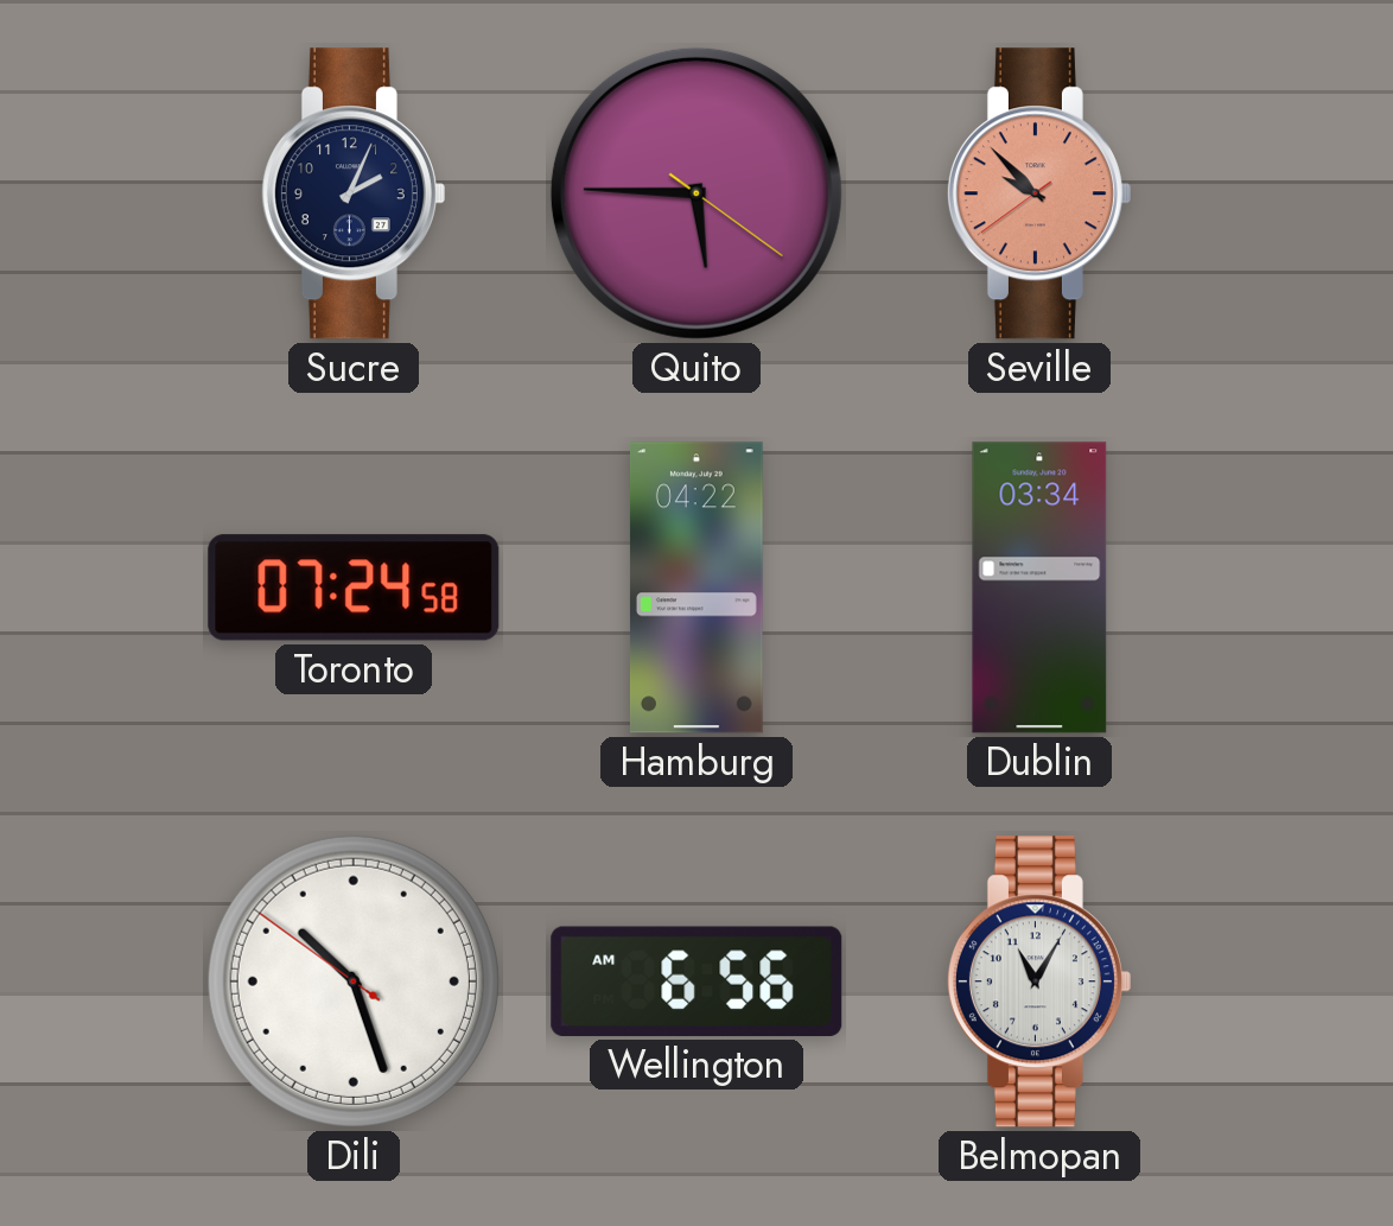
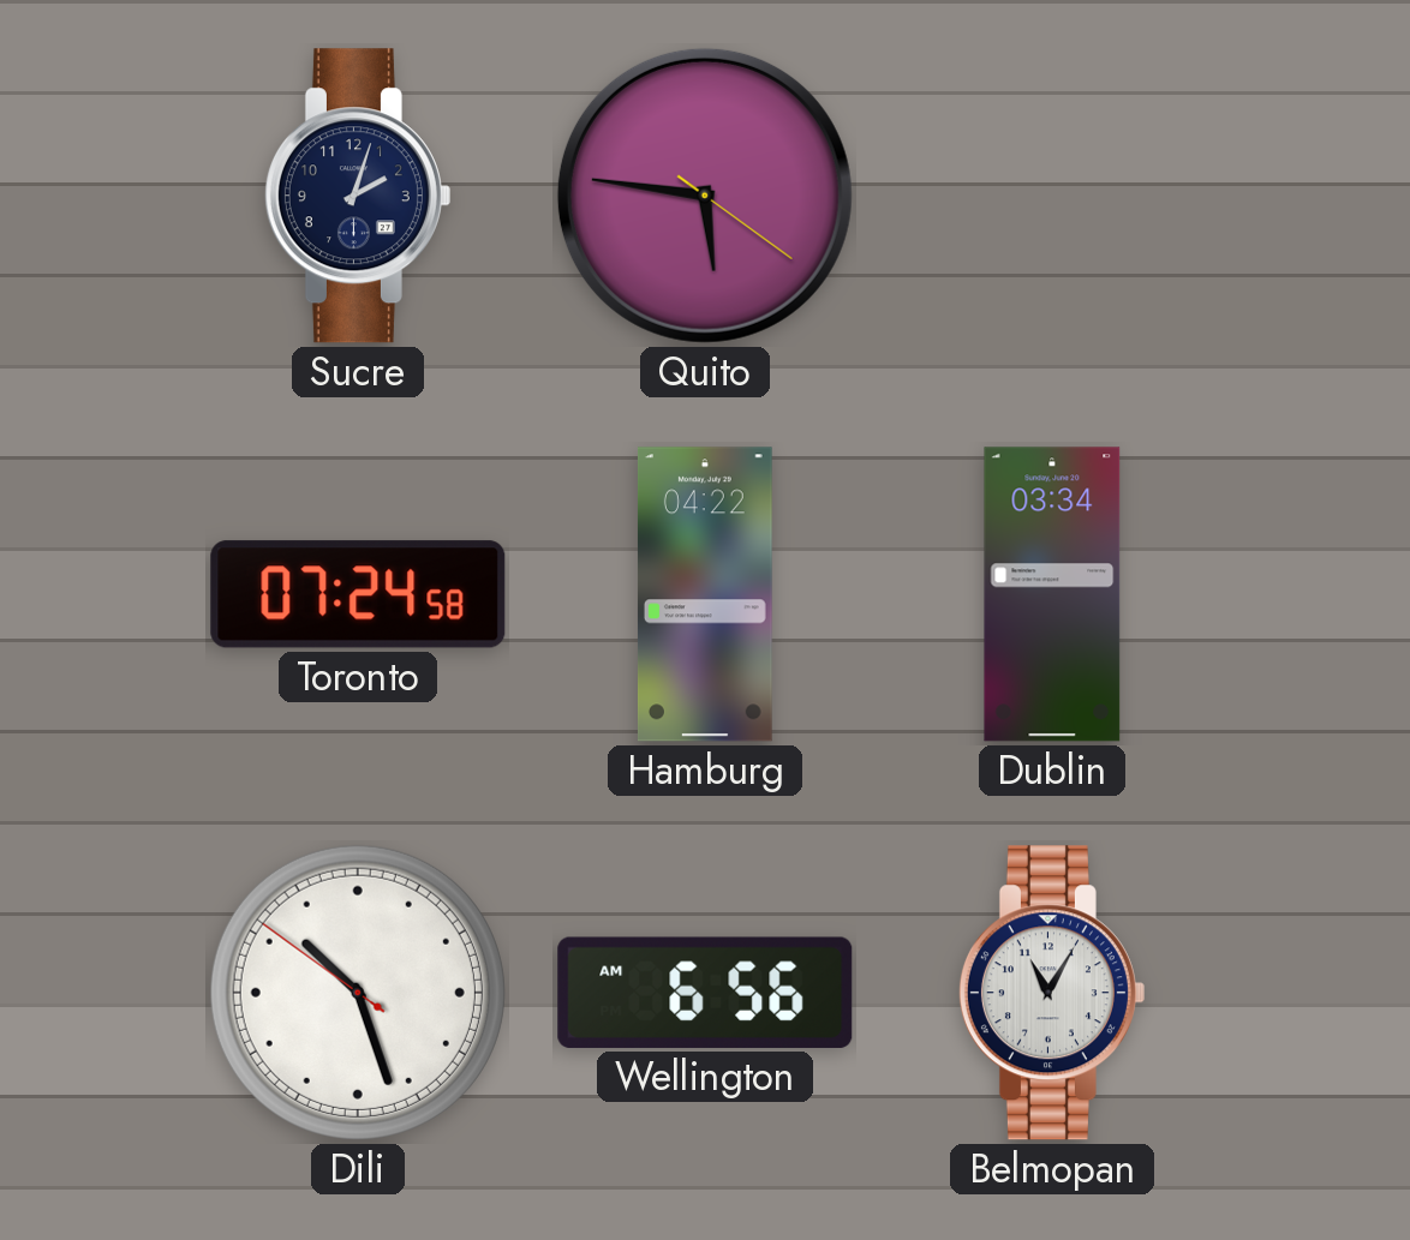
Sucre: 2:04 -> 2:03 (357, 196)
Quito: 5:45 -> 5:46 (705, 196)
Seville: 9:52 -> none (1038, 193)
